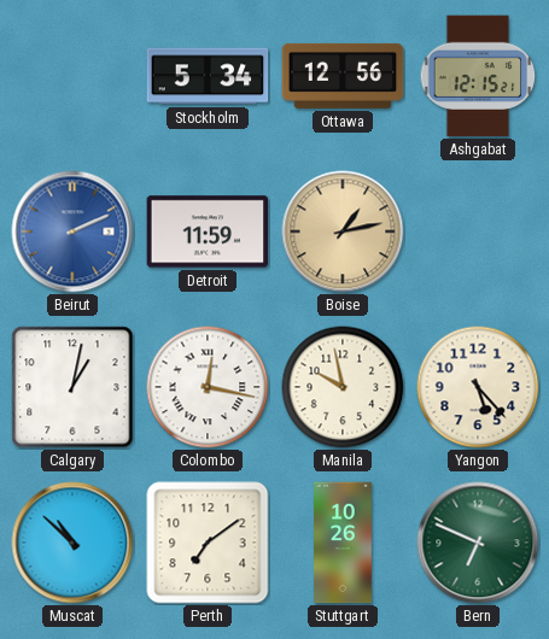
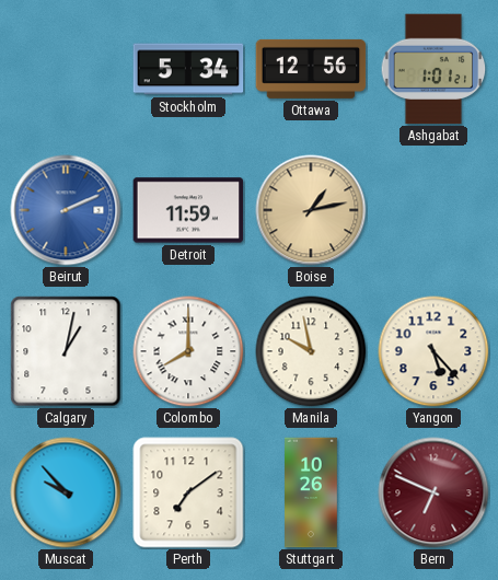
Ashgabat: 12:15 -> 1:01 (433, 69)
Colombo: 12:17 -> 8:00 (188, 351)
Muscat: 10:52 -> 9:53 (66, 492)
Bern dial: green -> burgundy (433, 492)
